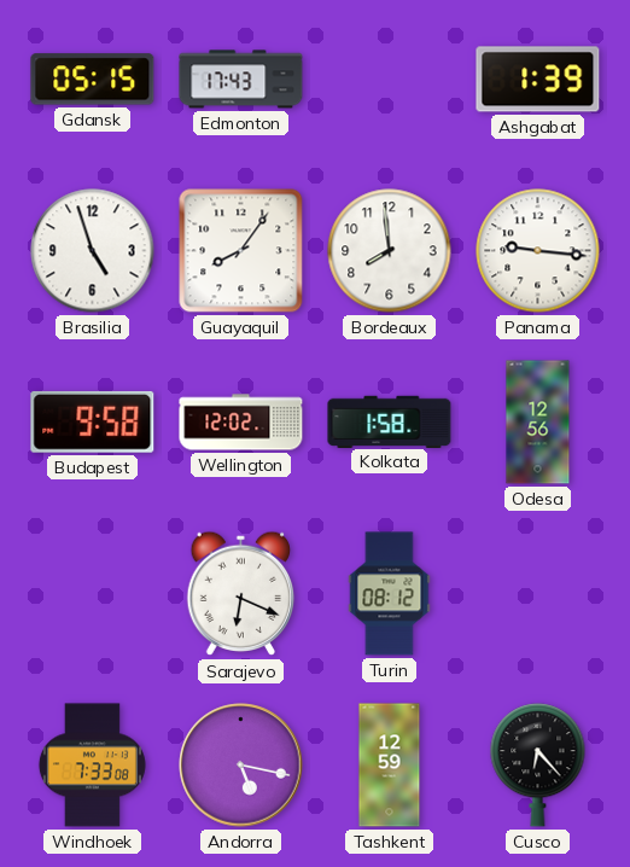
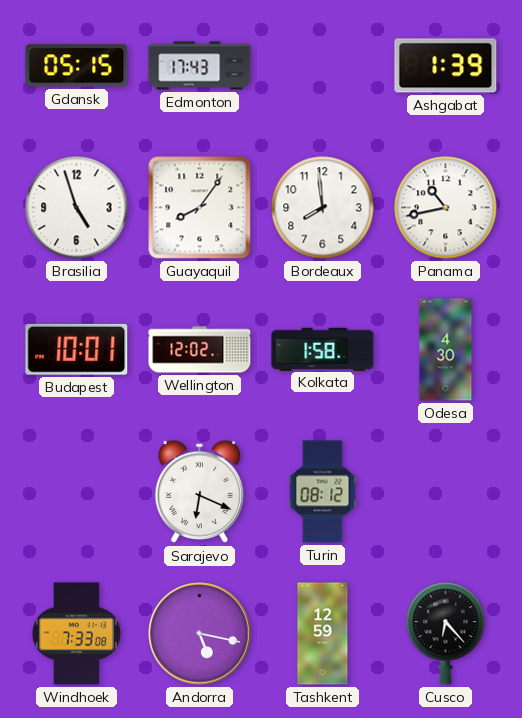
Panama: 9:16 -> 10:43 (446, 208)
Budapest: 9:58 -> 10:01 (77, 349)
Odesa: 12:56 -> 4:30 (446, 350)
